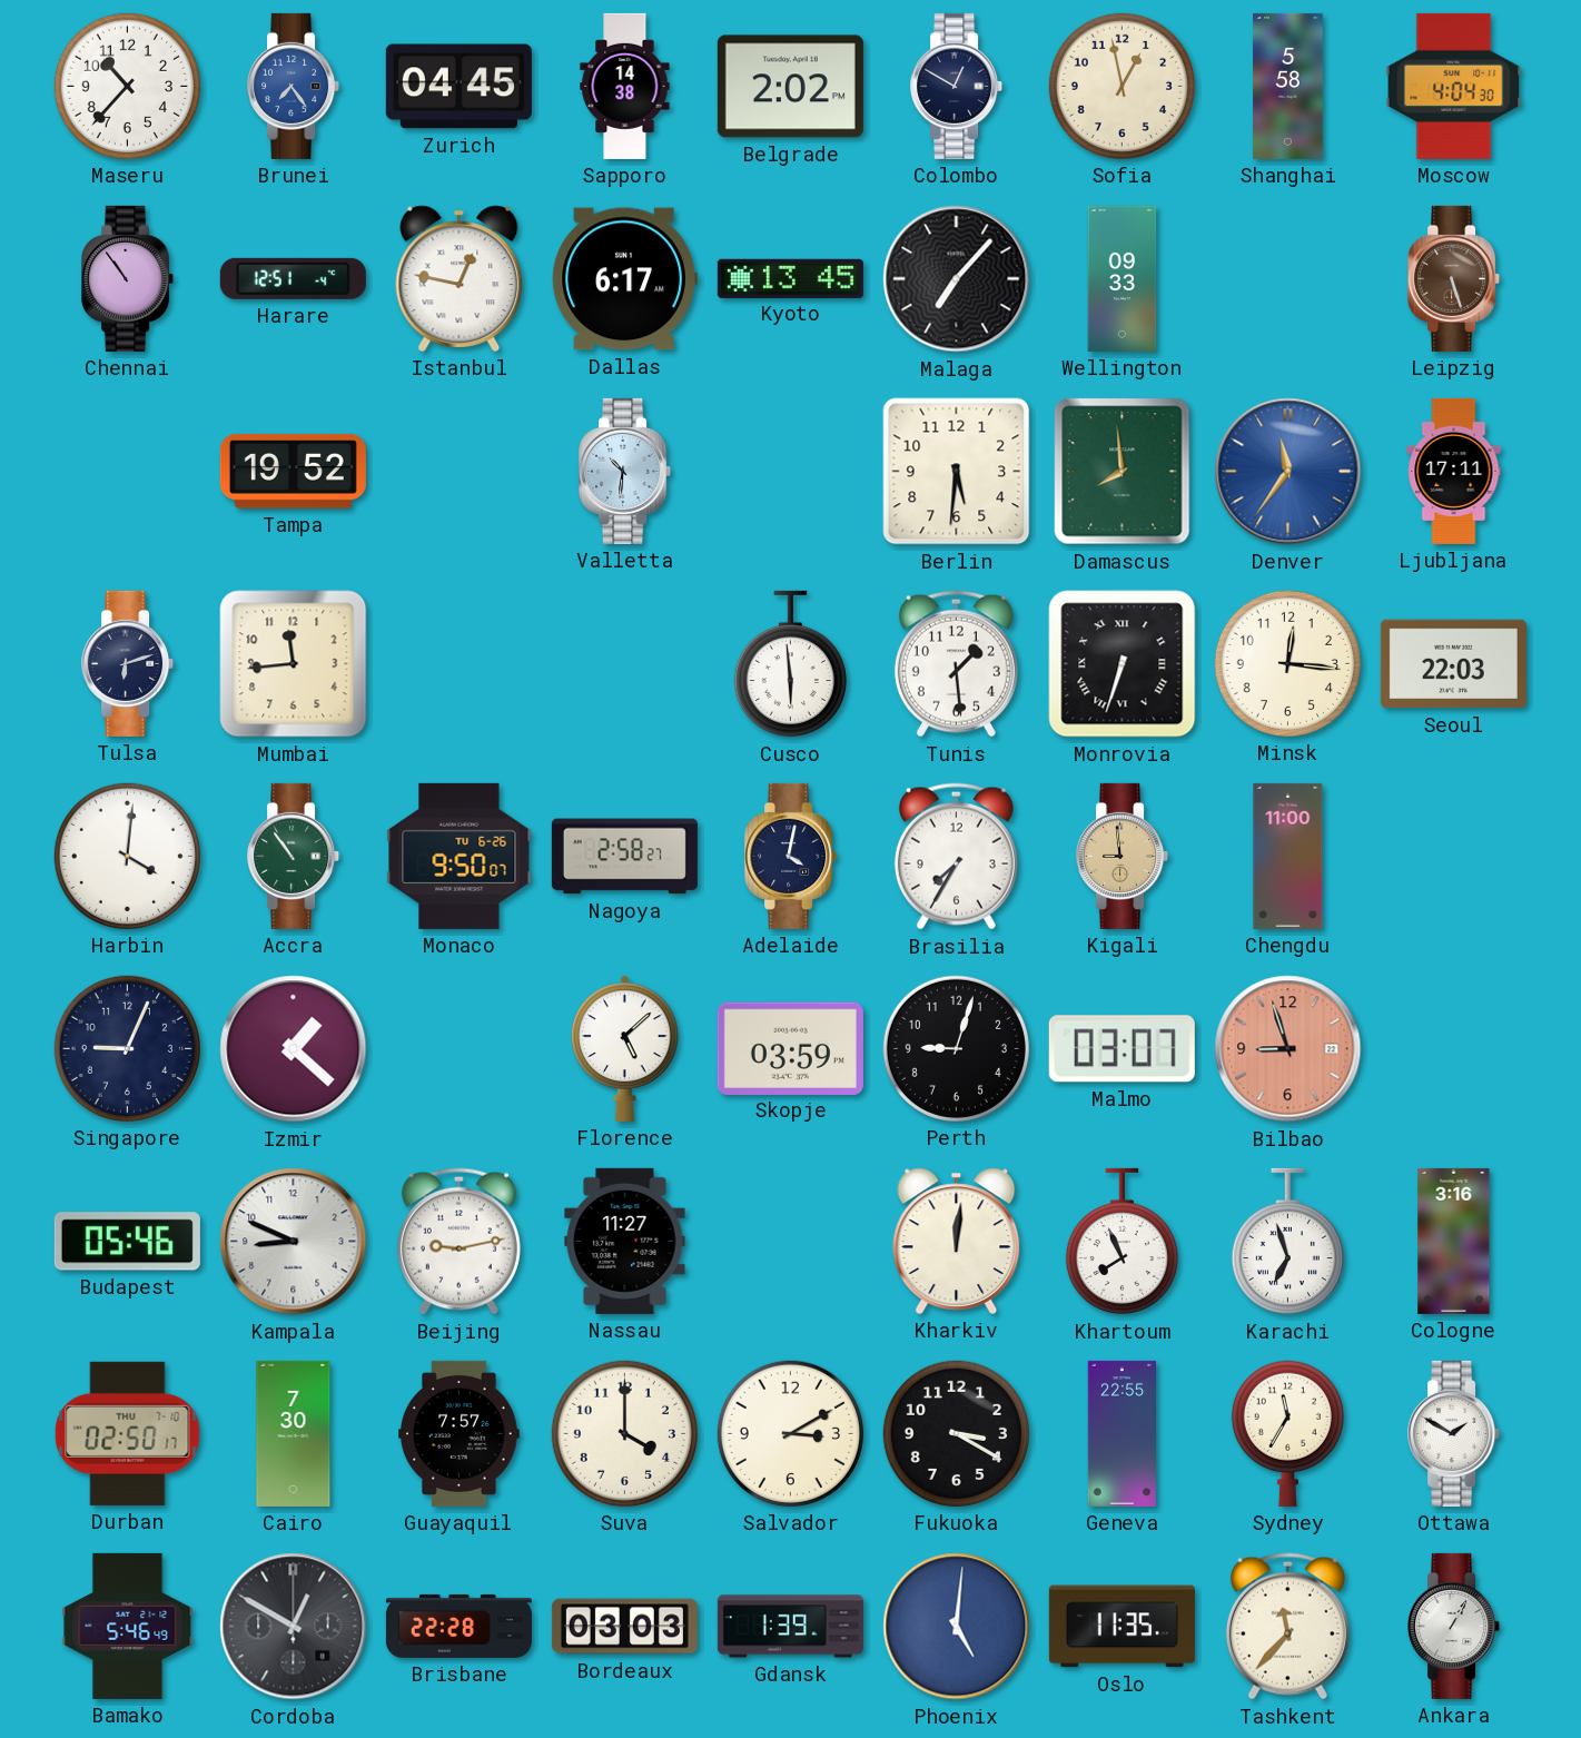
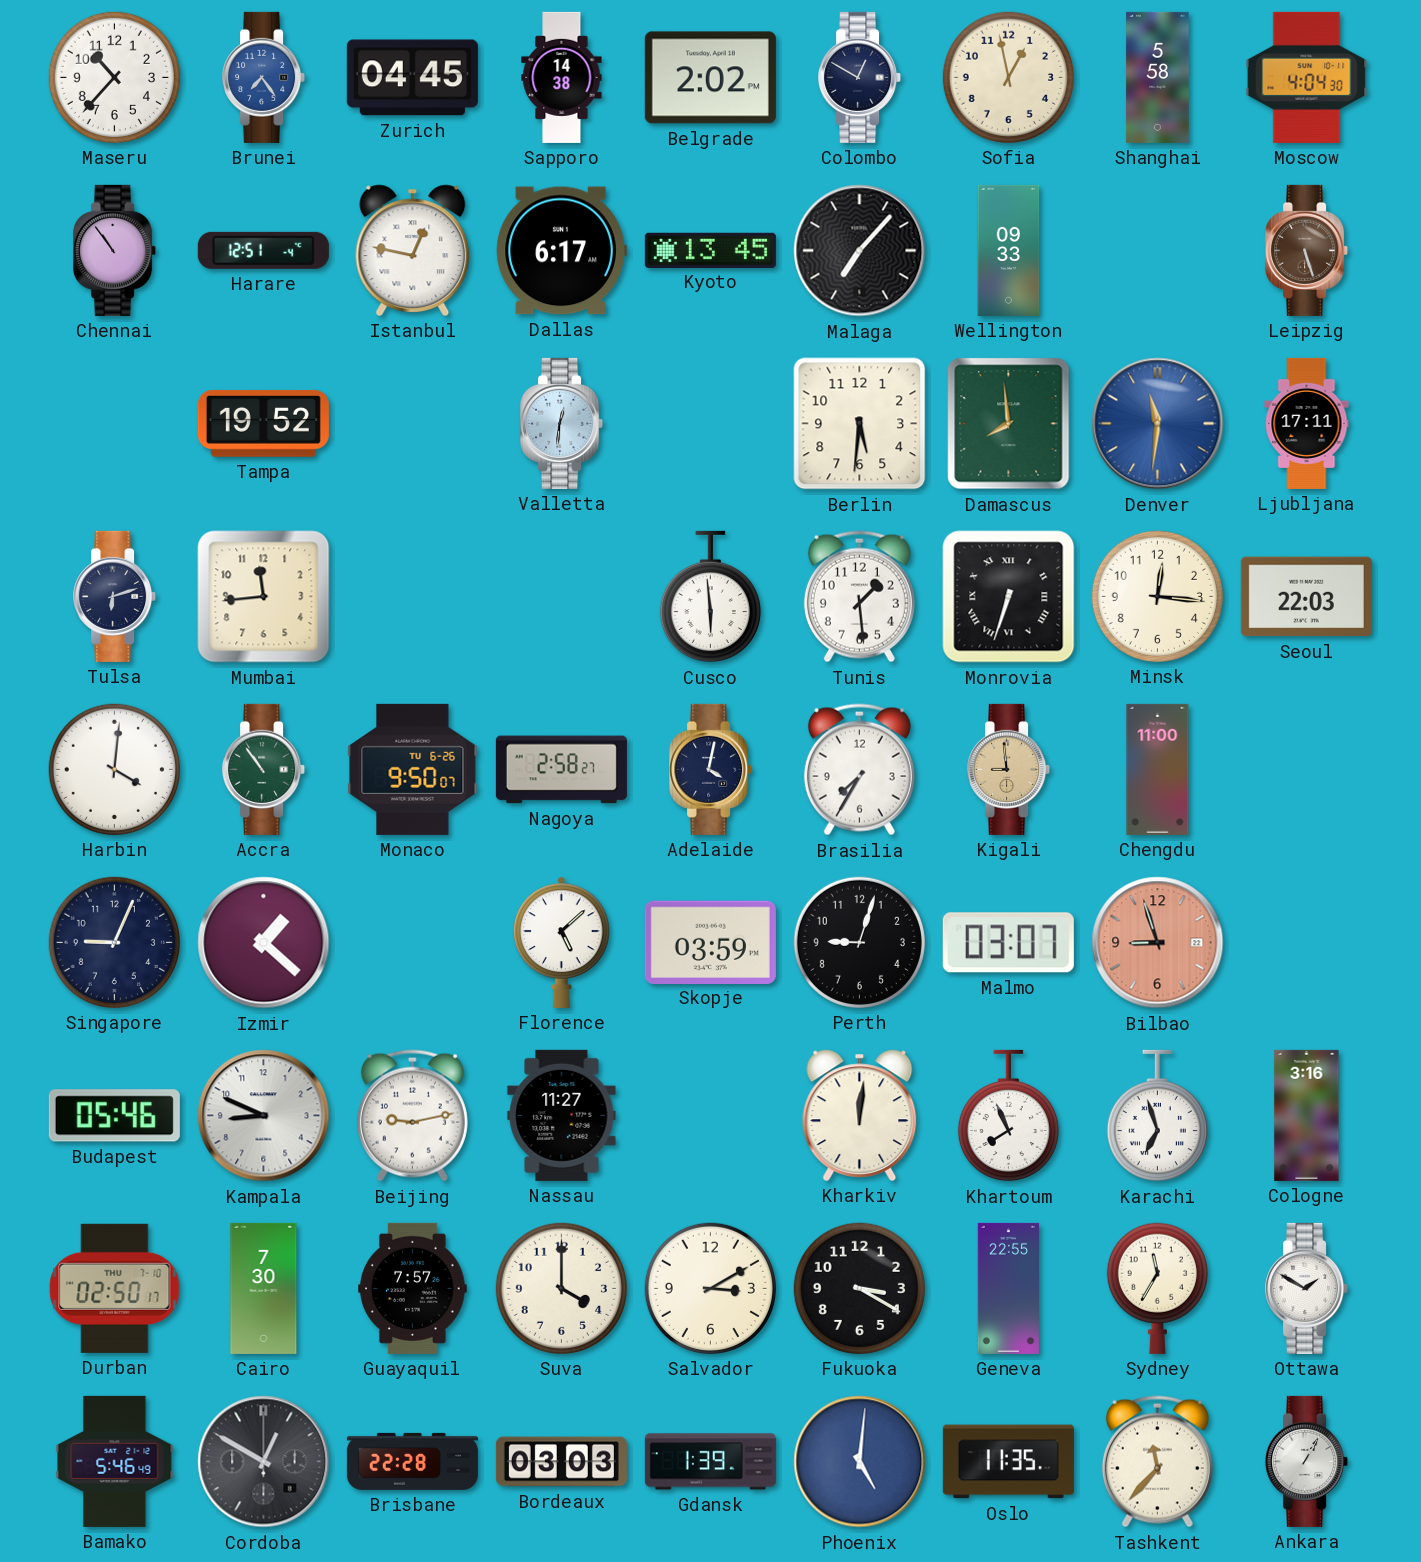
Valletta: 10:31 -> 12:31 (562, 423)
Denver: 11:36 -> 11:31 (1158, 424)
